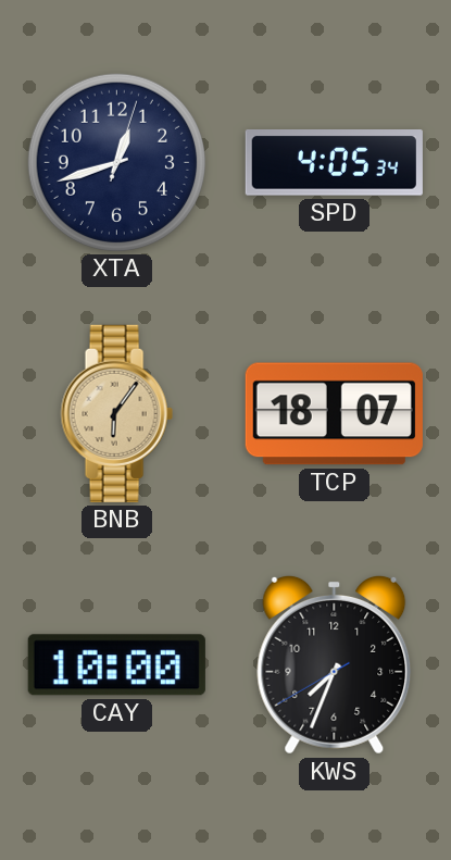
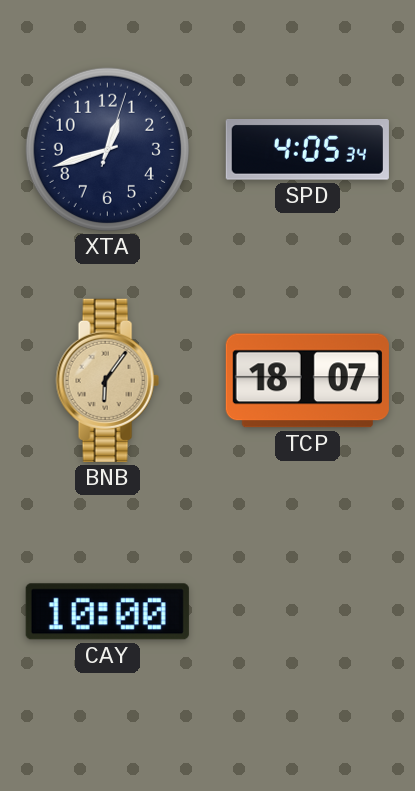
KWS: 7:33 -> none (335, 664)
